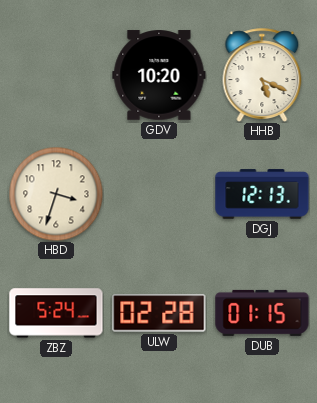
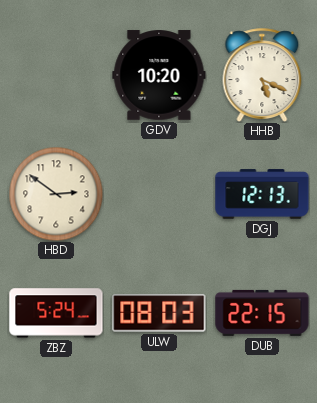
HBD: 3:33 -> 2:51 (56, 194)
ULW: 02:28 -> 08:03 (159, 313)
DUB: 01:15 -> 22:15 (262, 313)
